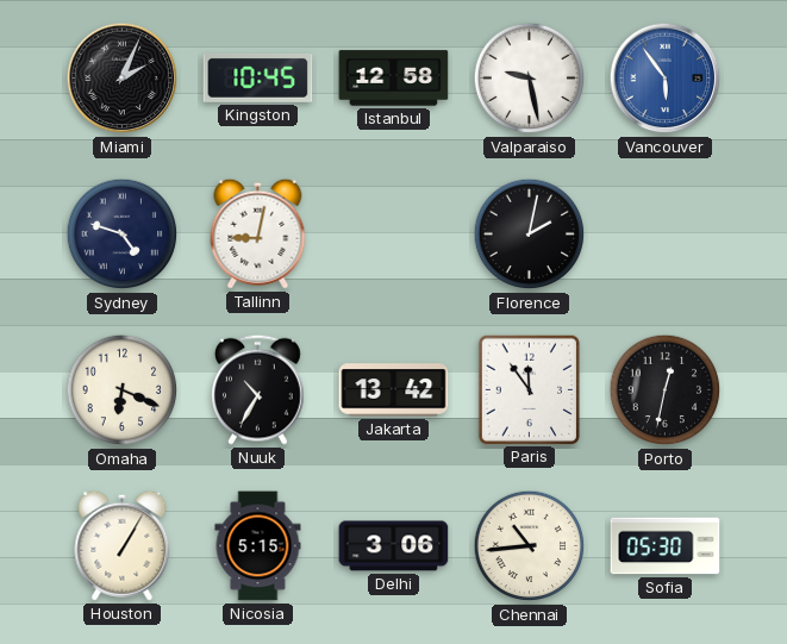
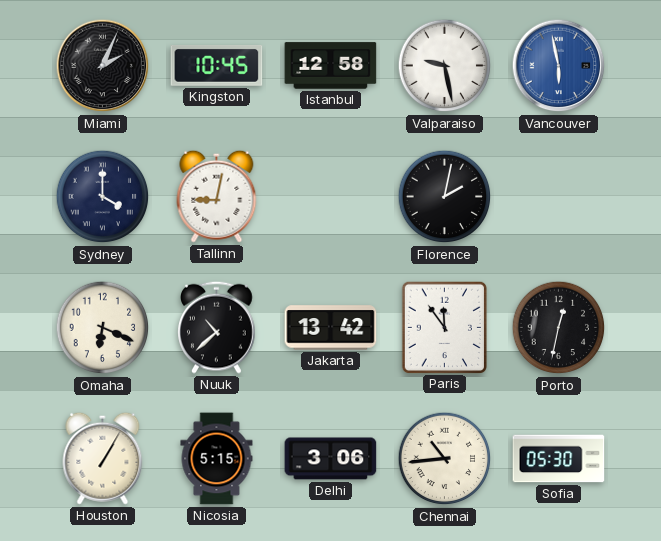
Vancouver: 5:54 -> 5:58 (559, 66)
Sydney: 4:48 -> 4:00 (103, 197)
Nuuk: 10:35 -> 10:38 (217, 327)
